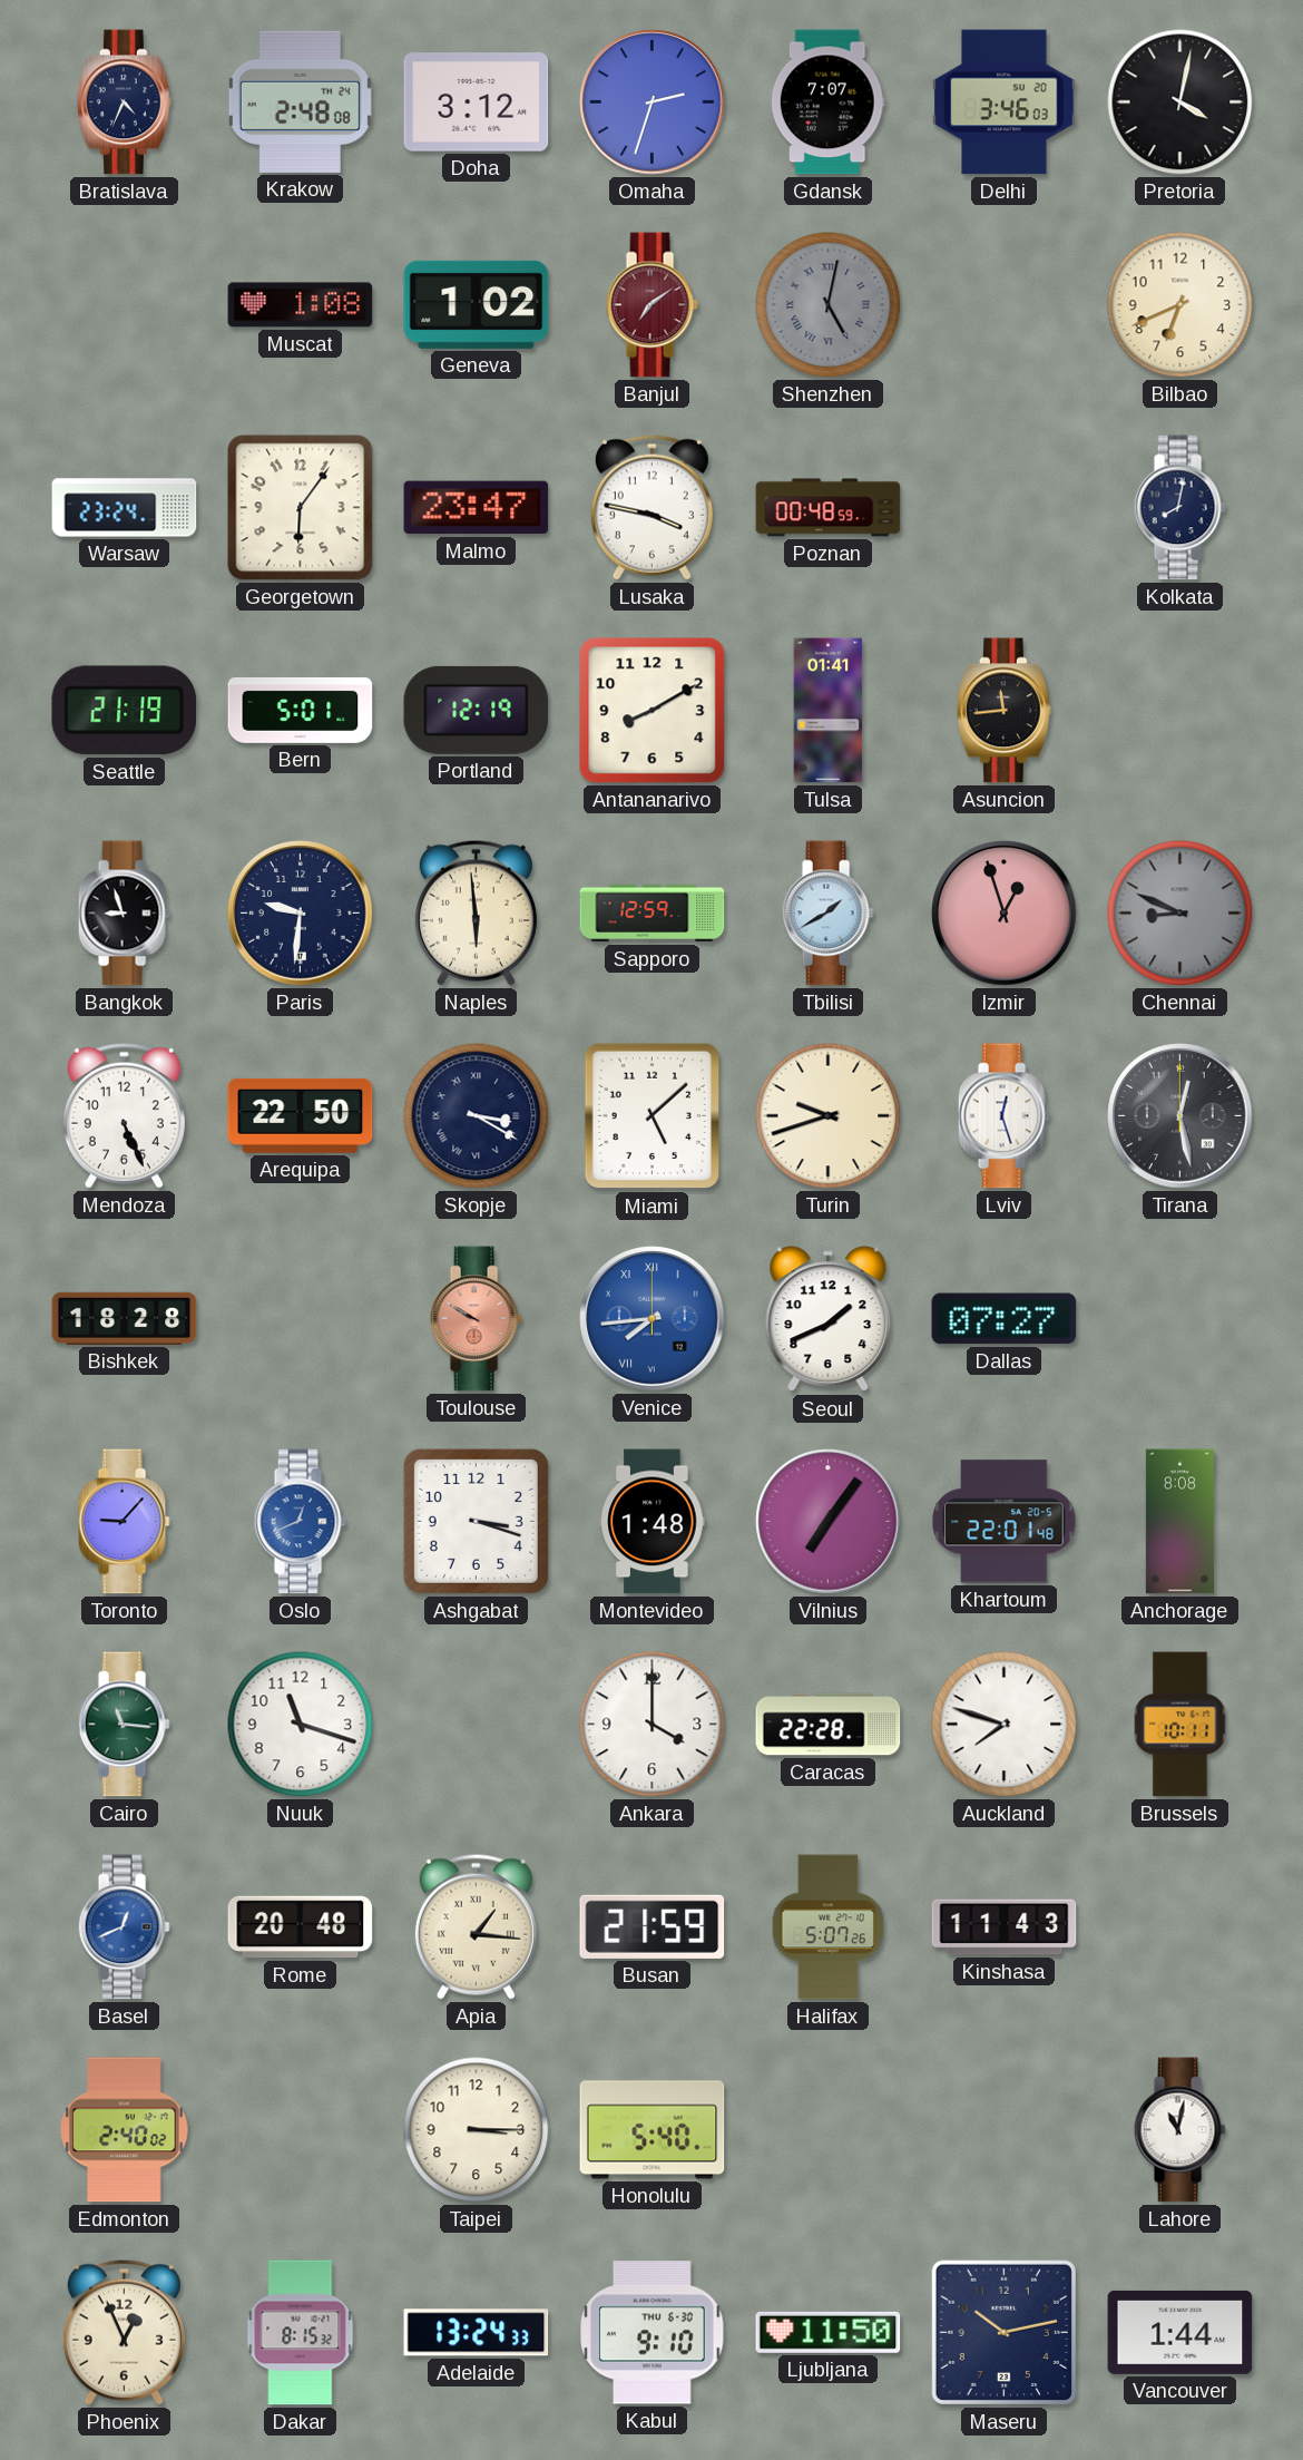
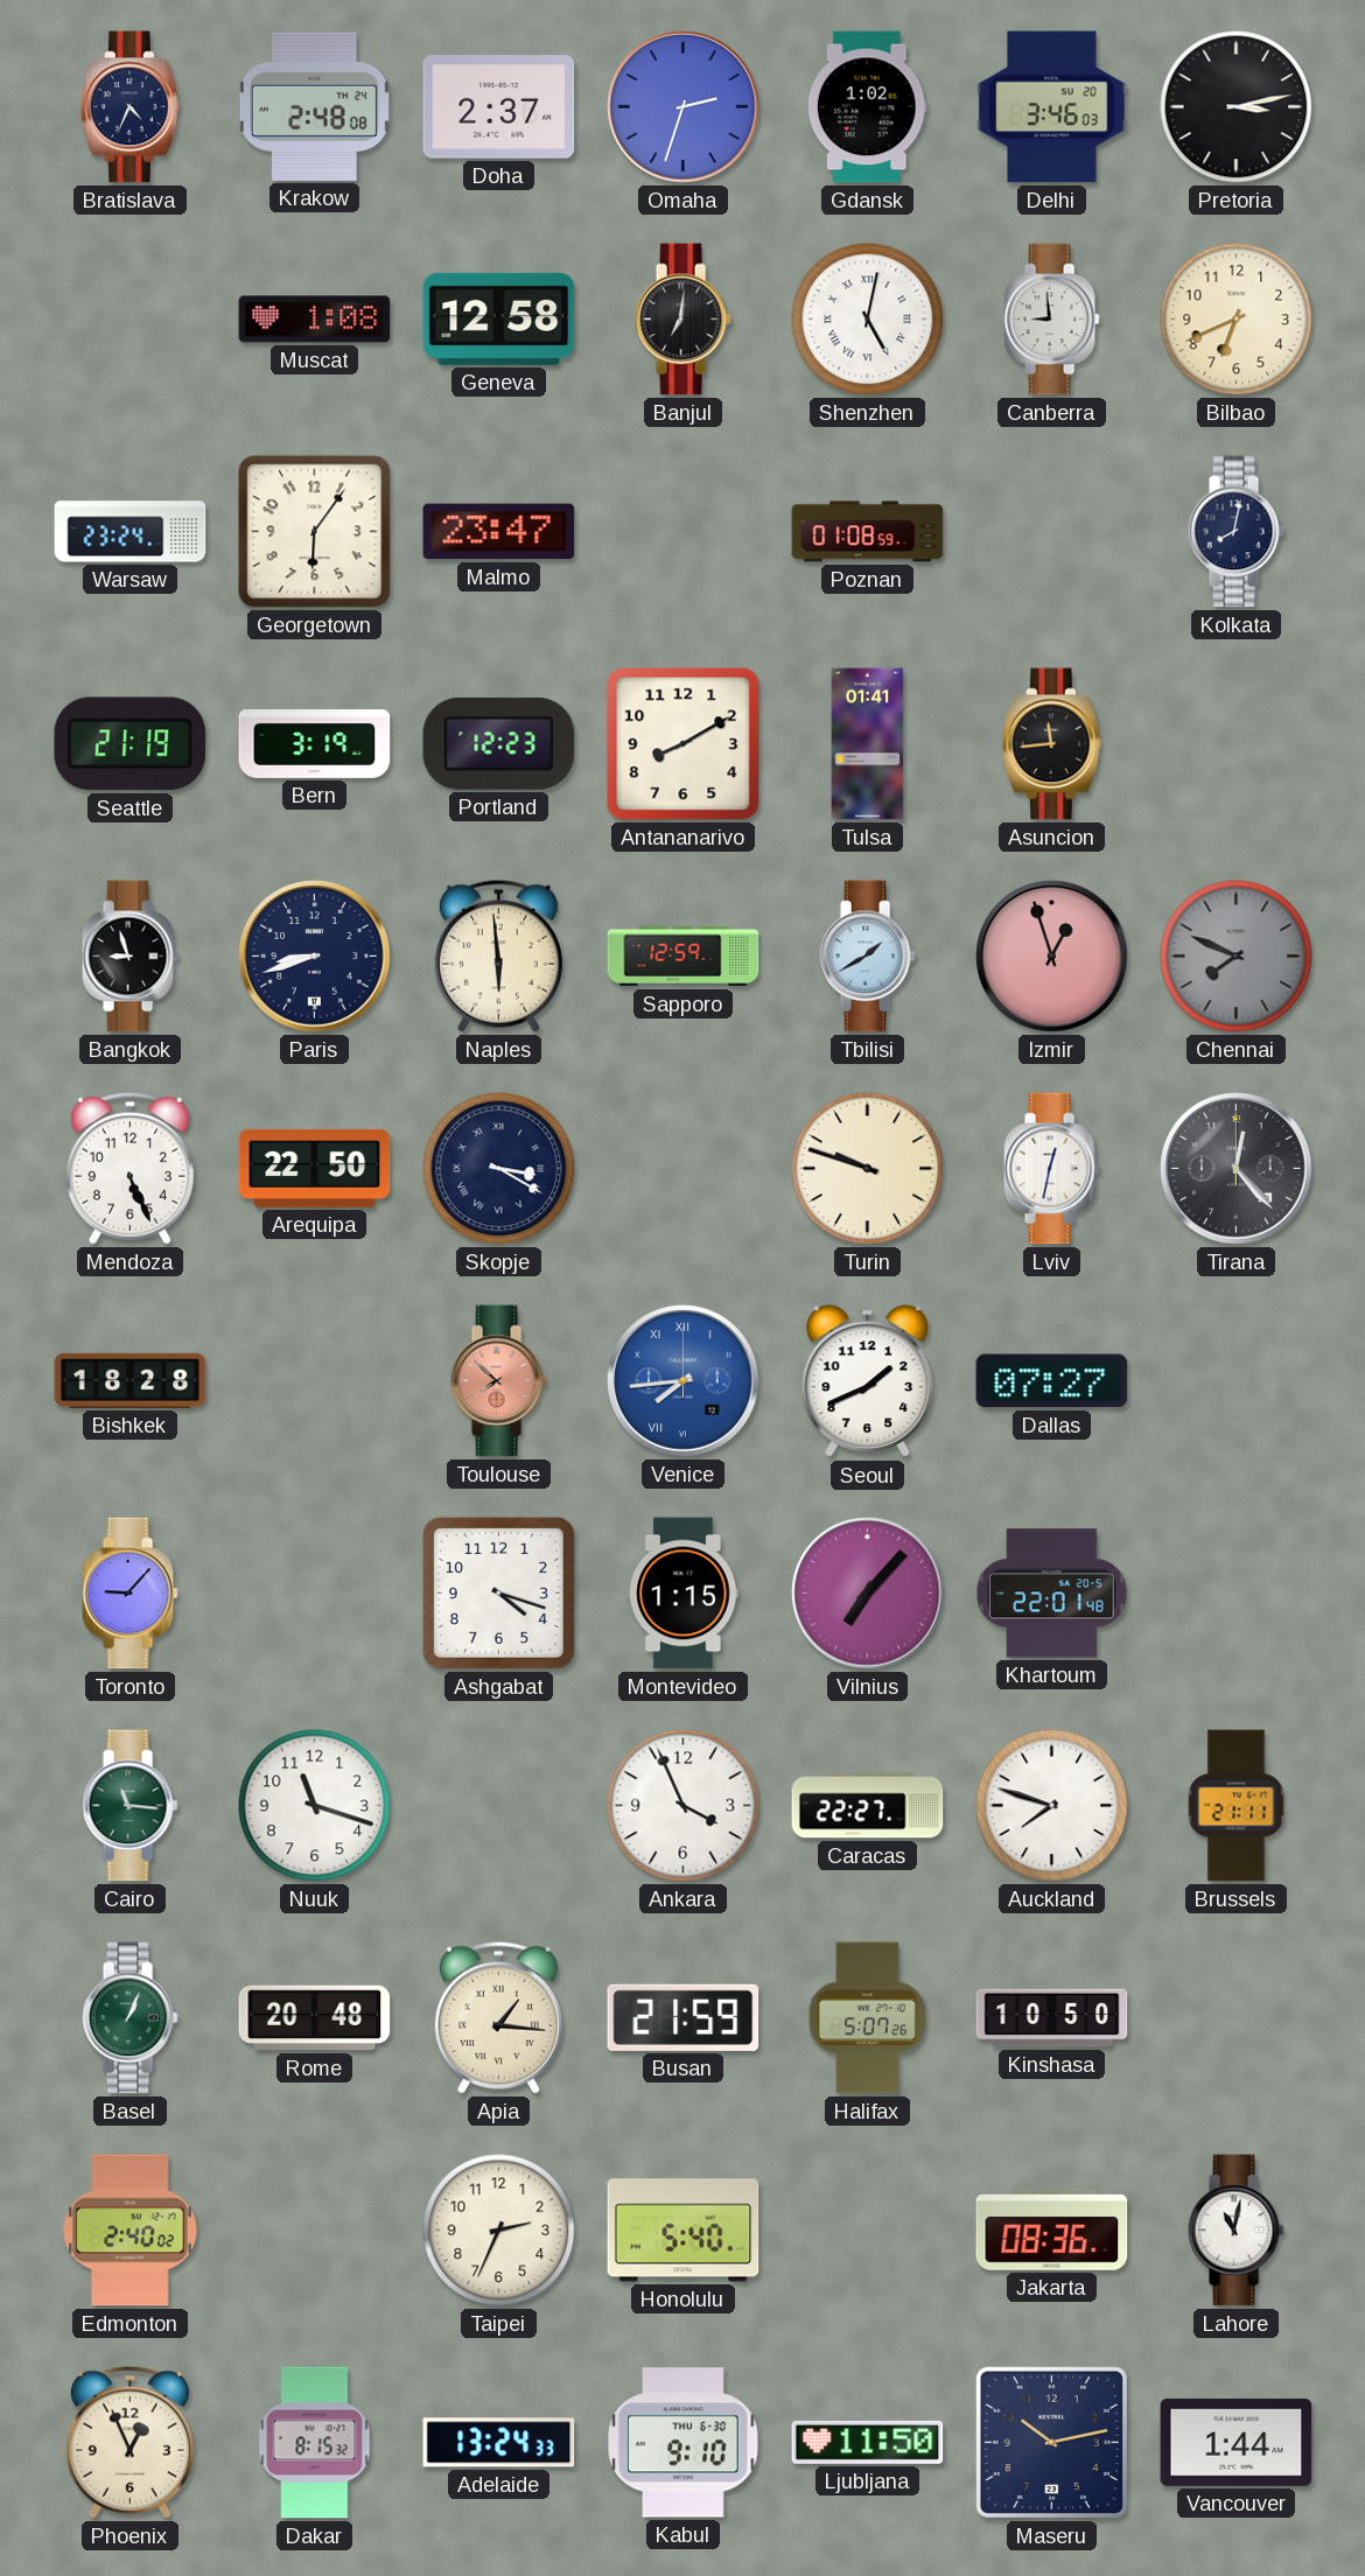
Doha: 3:12 -> 2:37 (499, 107)
Gdansk: 7:07 -> 1:02 (867, 107)
Pretoria: 4:02 -> 3:13 (1237, 107)
Geneva: 1:02 -> 12:58 (499, 318)
Banjul: 7:09 -> 7:01 (682, 320)
Banjul dial: burgundy -> black (682, 320)
Shenzhen dial: grey -> white (868, 320)
Canberra: none -> 8:59 (1051, 320)
Lusaka: 3:47 -> none (651, 507)
Poznan: 00:48 -> 01:08 (868, 532)
Bern: 5:01 -> 3:19 (315, 743)
Portland: 12:19 -> 12:23 (499, 743)
Paris: 9:31 -> 8:42 (315, 957)
Chennai: 8:49 -> 7:49 (1237, 957)
Miami: 5:08 -> none (653, 1116)
Turin: 9:42 -> 9:48 (868, 1169)
Lviv: 12:27 -> 12:32 (1051, 1169)
Tirana: 12:28 -> 12:23 (1237, 1169)
Toulouse: 9:50 -> 7:52 (498, 1381)
Oslo: 12:41 -> none (300, 1522)
Ashgabat: 3:18 -> 4:18 (498, 1592)
Montevideo: 1:48 -> 1:15 (684, 1594)
Vilnius: 7:06 -> 7:07 (868, 1594)
Anchorage: 8:08 -> none (1179, 1522)
Ankara: 4:00 -> 3:56 (684, 1806)
Caracas: 22:28 -> 22:27 (868, 1806)
Brussels: 10:11 -> 21:11 (1237, 1806)
Basel: 12:41 -> 1:04 (129, 2018)
Basel dial: blue -> green (129, 2018)
Kinshasa: 11:43 -> 10:50 (1052, 2018)
Taipei: 3:15 -> 2:34 (499, 2231)
Jakarta: none -> 08:36 (1052, 2231)
